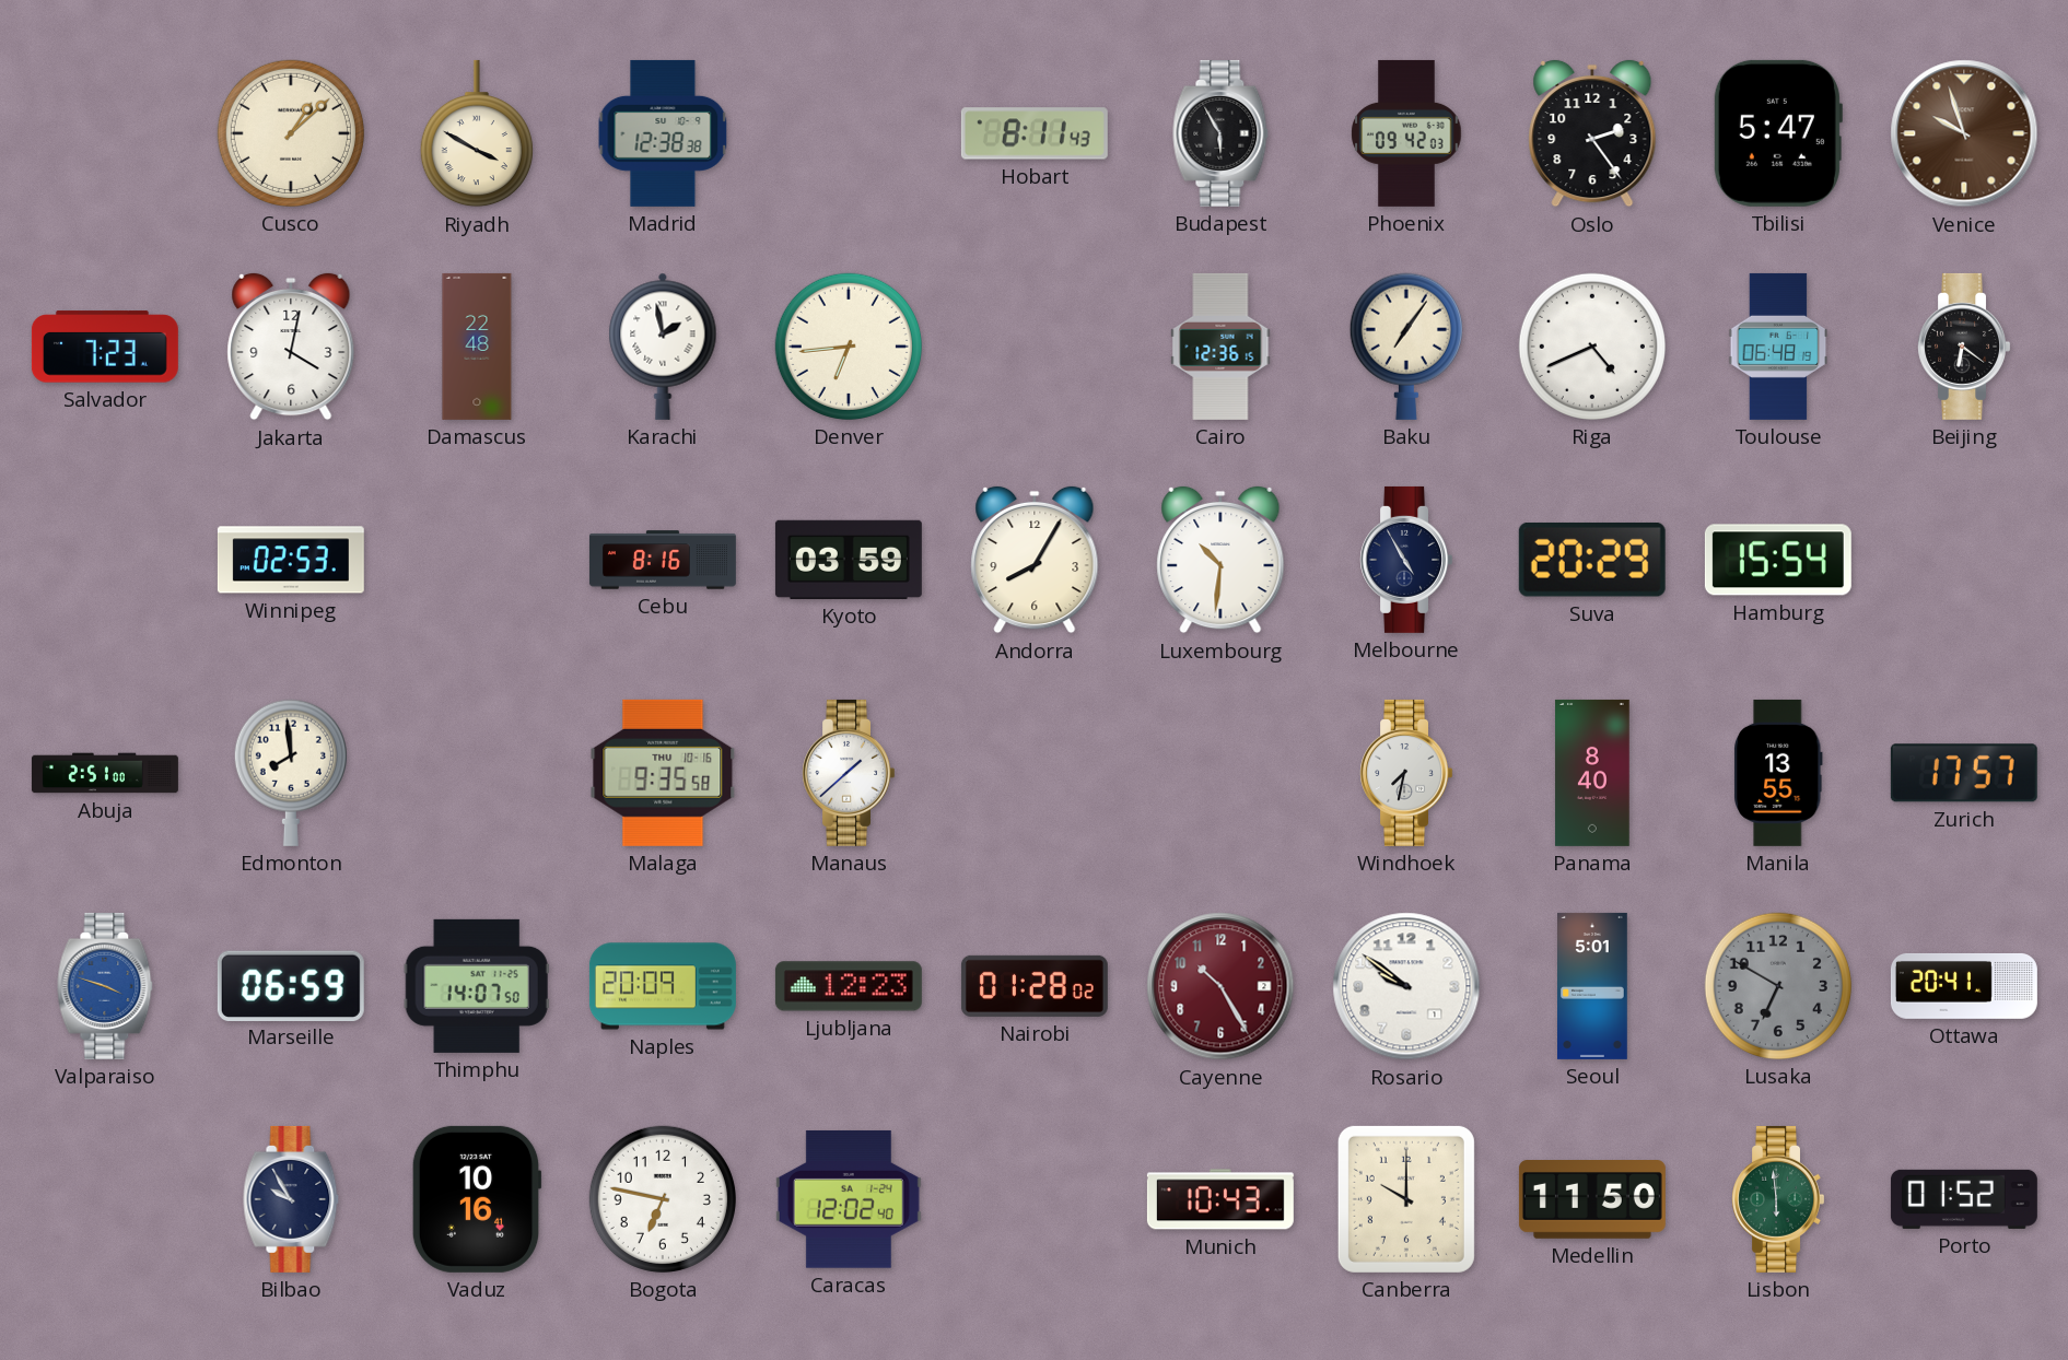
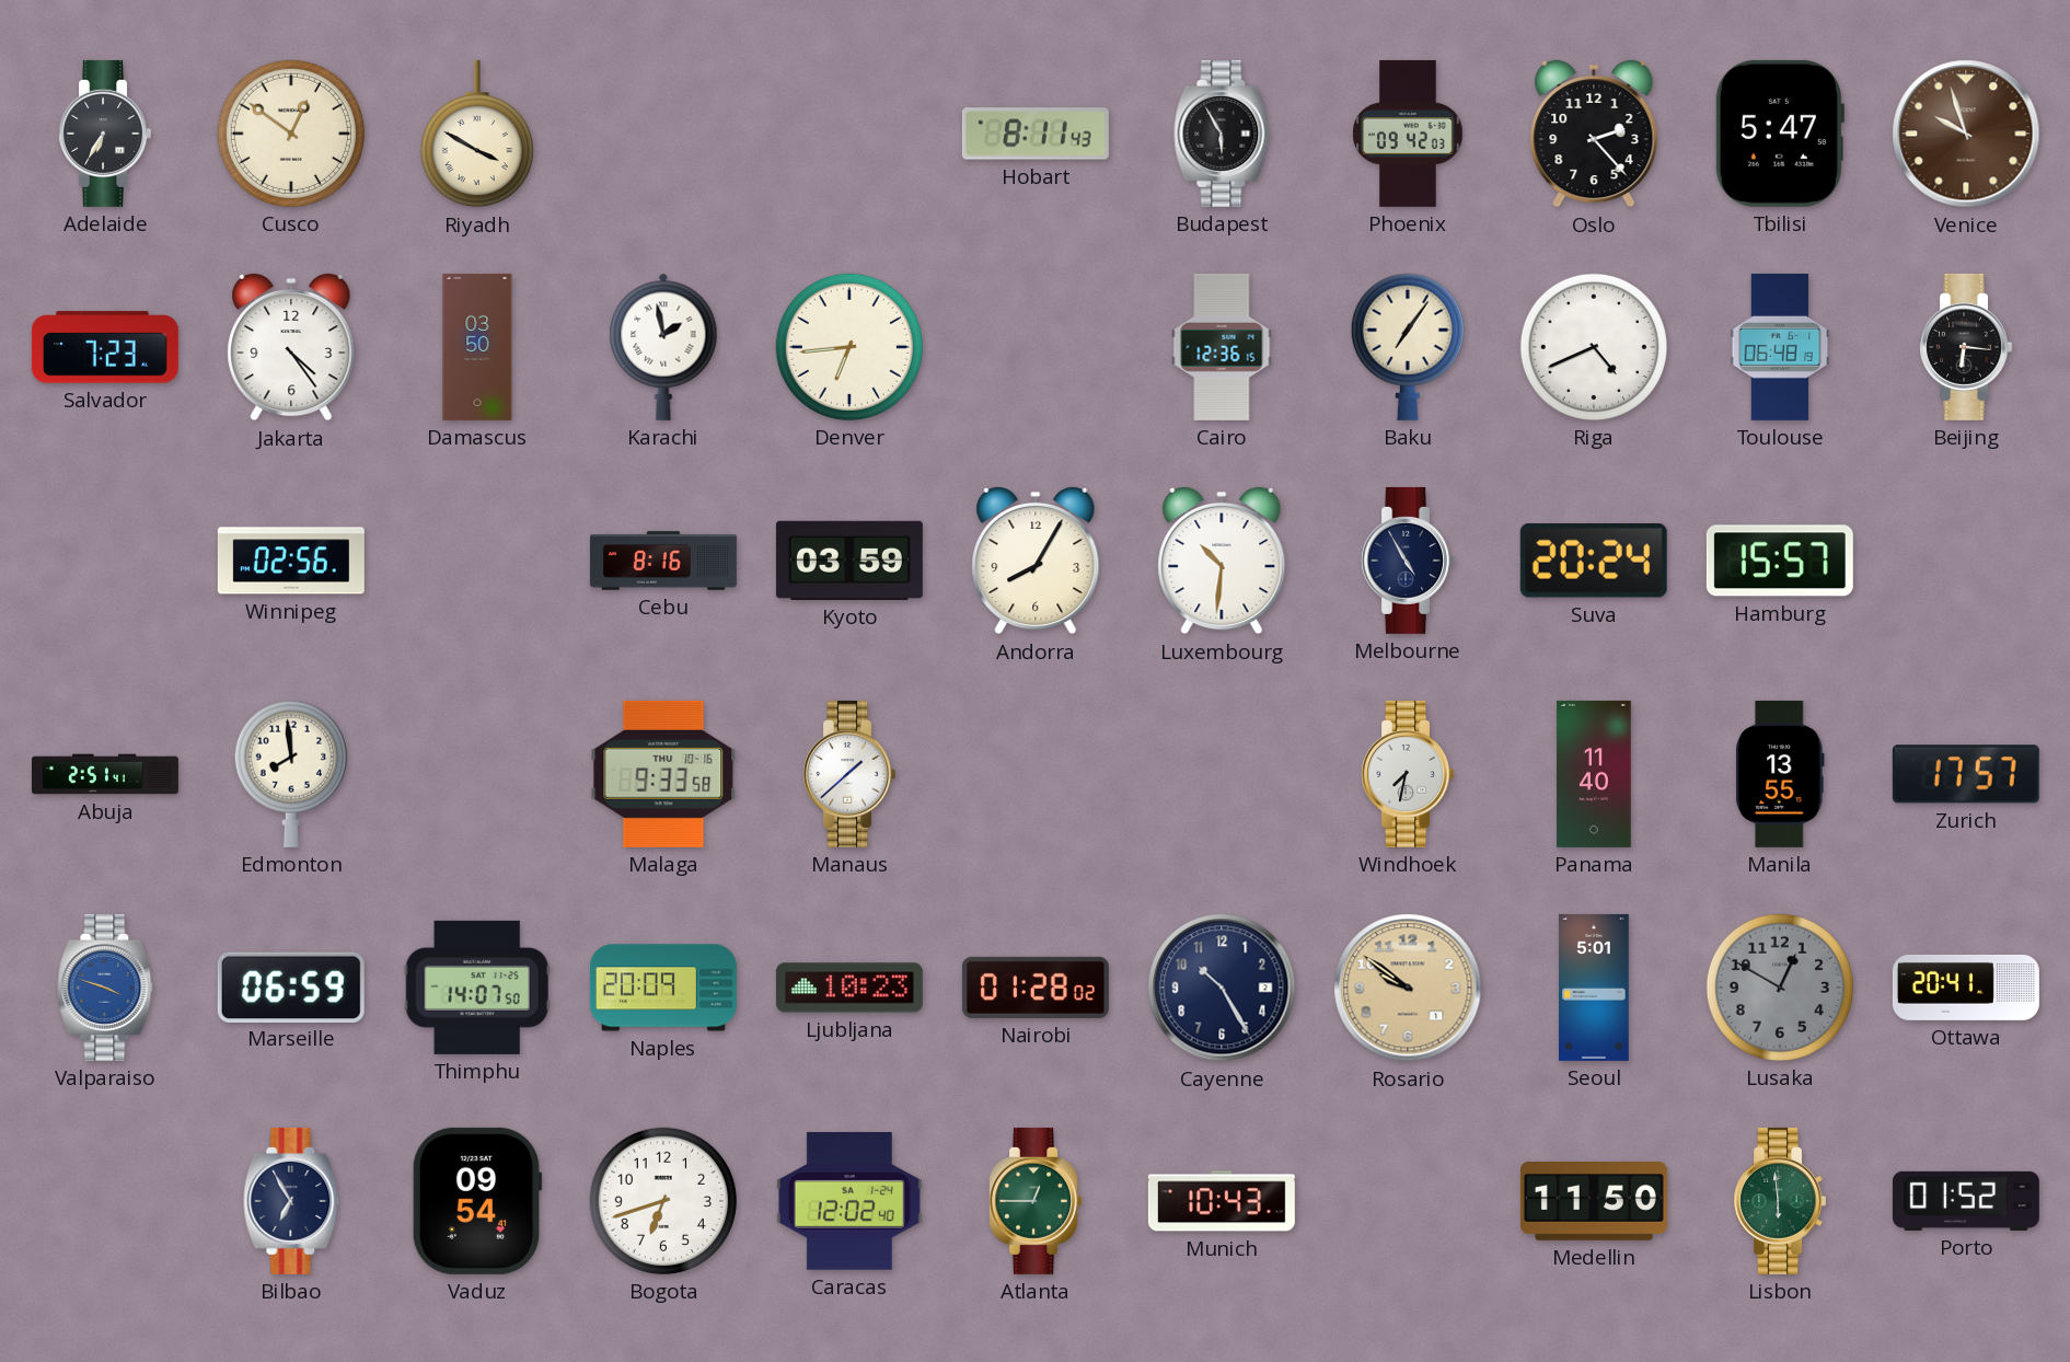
Adelaide: none -> 6:35 (104, 134)
Cusco: 1:08 -> 12:51 (291, 134)
Madrid: 12:38 -> none (663, 133)
Oslo: 2:24 -> 2:23 (1594, 134)
Jakarta: 4:02 -> 4:24 (291, 347)
Damascus: 22:48 -> 03:50 (477, 347)
Beijing: 6:21 -> 6:16 (1965, 347)
Winnipeg: 02:53 -> 02:56 (291, 561)
Suva: 20:29 -> 20:24 (1594, 561)
Hamburg: 15:54 -> 15:57 (1780, 561)
Abuja: 2:51:00 -> 2:51:41 (105, 774)
Malaga: 9:35 -> 9:33 (663, 774)
Panama: 8:40 -> 11:40 (1594, 774)
Ljubljana: 12:23 -> 10:23 (849, 988)
Cayenne dial: burgundy -> navy (1222, 988)
Rosario dial: white -> champagne (1408, 988)
Lusaka: 6:50 -> 12:50 (1780, 988)
Bilbao: 9:55 -> 6:55 (291, 1201)
Vaduz: 10:16 -> 09:54 (477, 1201)
Bogota: 6:47 -> 6:42 (663, 1201)
Atlanta: none -> 12:45 (1034, 1201)
Canberra: 10:00 -> none (1406, 1199)
